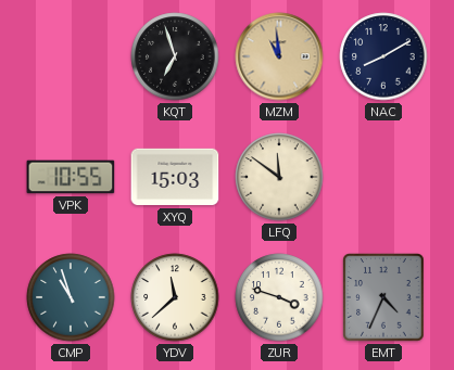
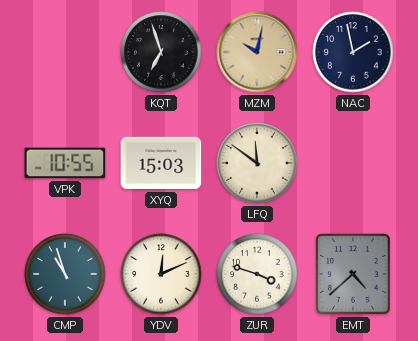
MZM: 10:59 -> 10:02 (257, 52)
NAC: 8:10 -> 1:58 (353, 52)
YDV: 11:38 -> 12:11 (161, 274)
EMT: 4:34 -> 4:38 (353, 274)
